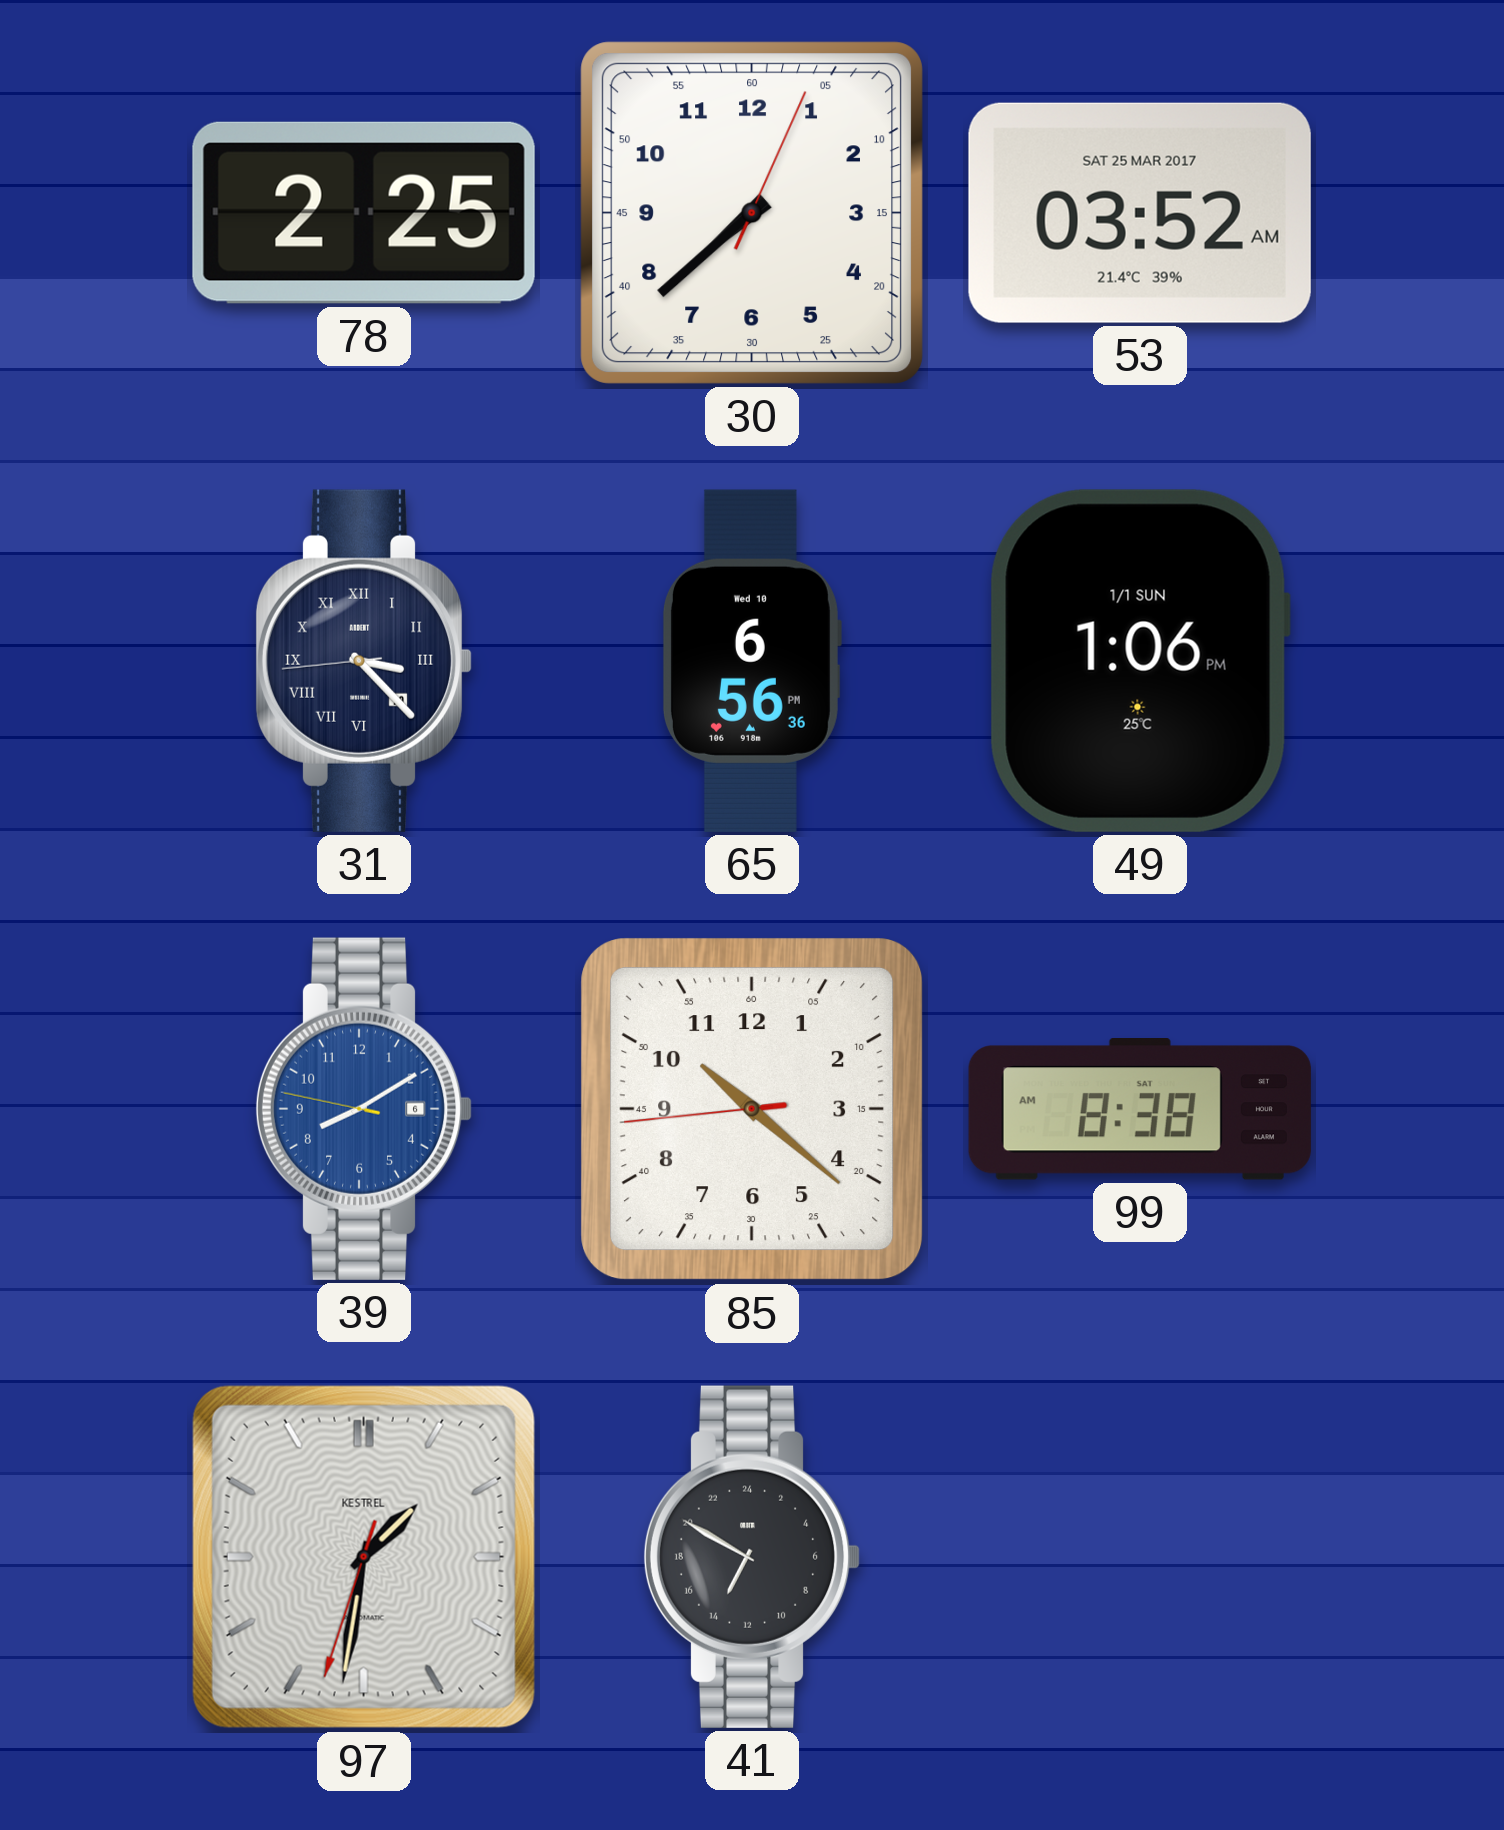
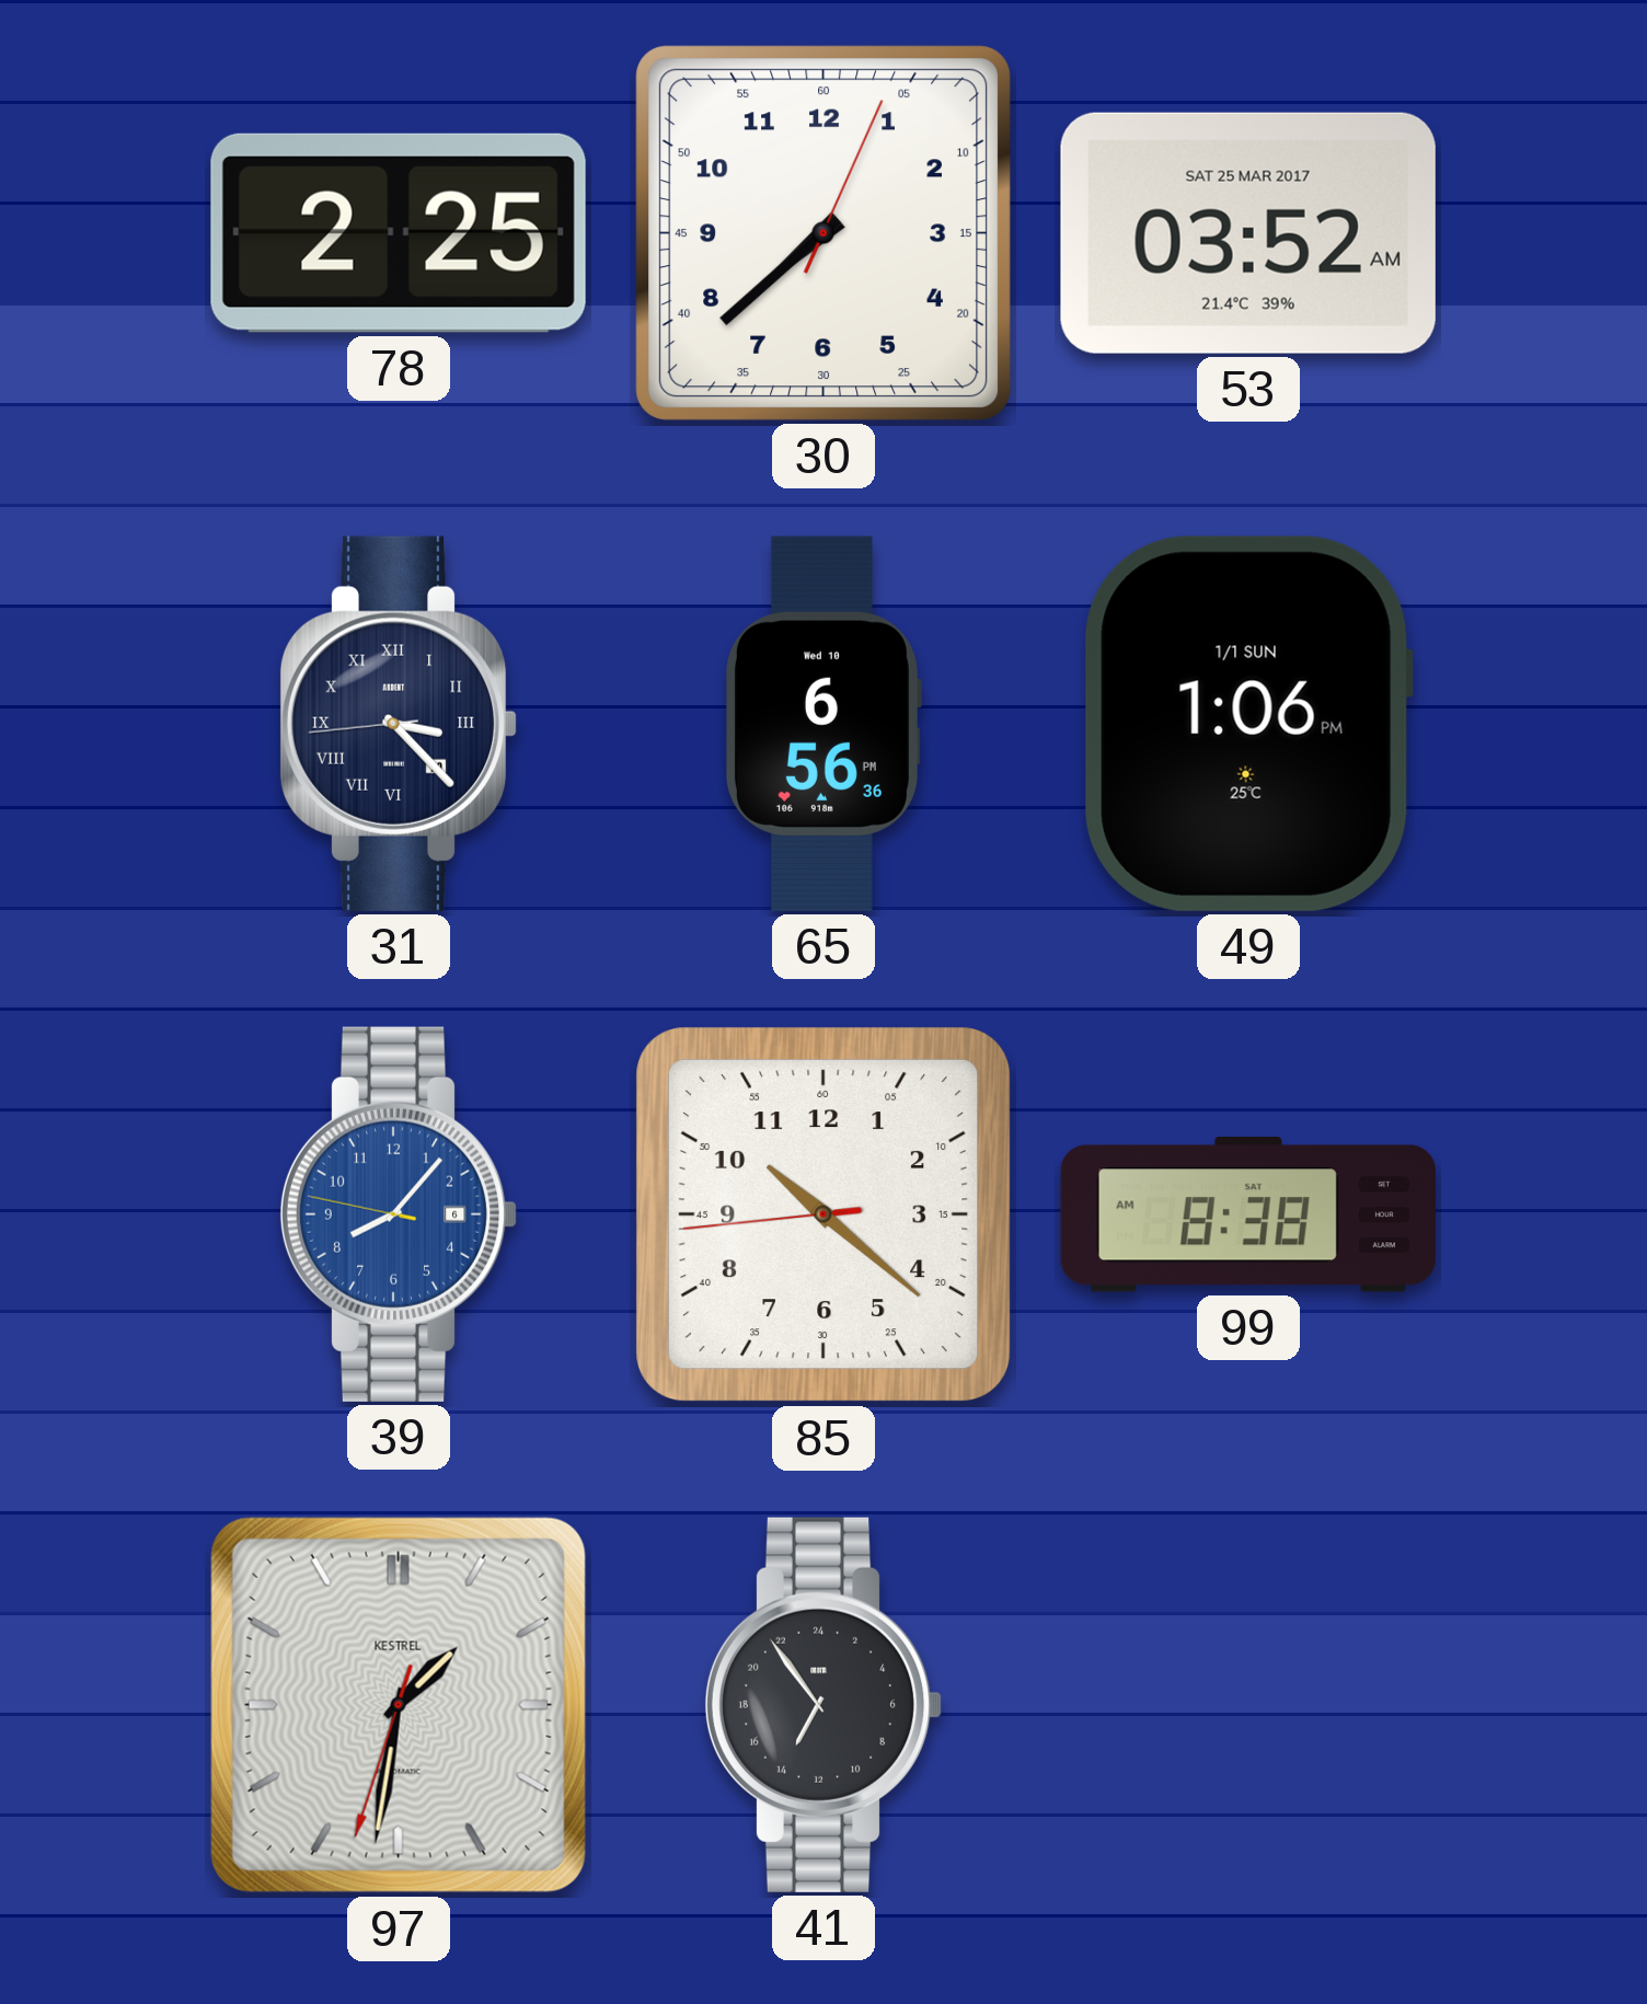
39: 8:09 -> 8:06 (399, 1214)
41: 13:50 -> 13:54 (823, 1705)
